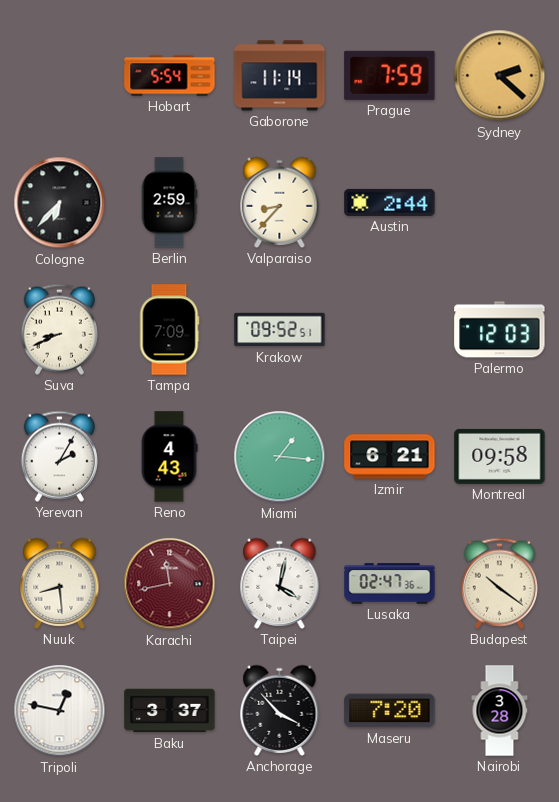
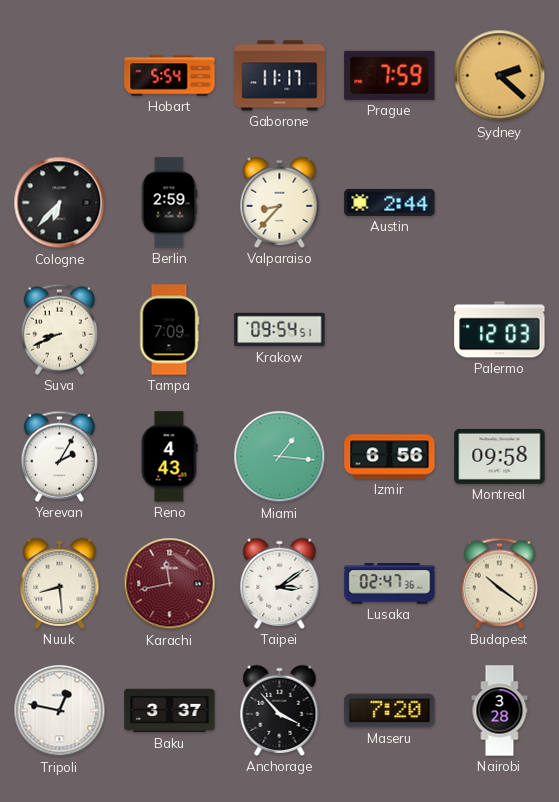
Gaborone: 11:14 -> 11:17 (280, 76)
Krakow: 09:52 -> 09:54 (280, 330)
Izmir: 6:21 -> 6:56 (390, 457)
Taipei: 4:02 -> 3:09 (280, 583)
